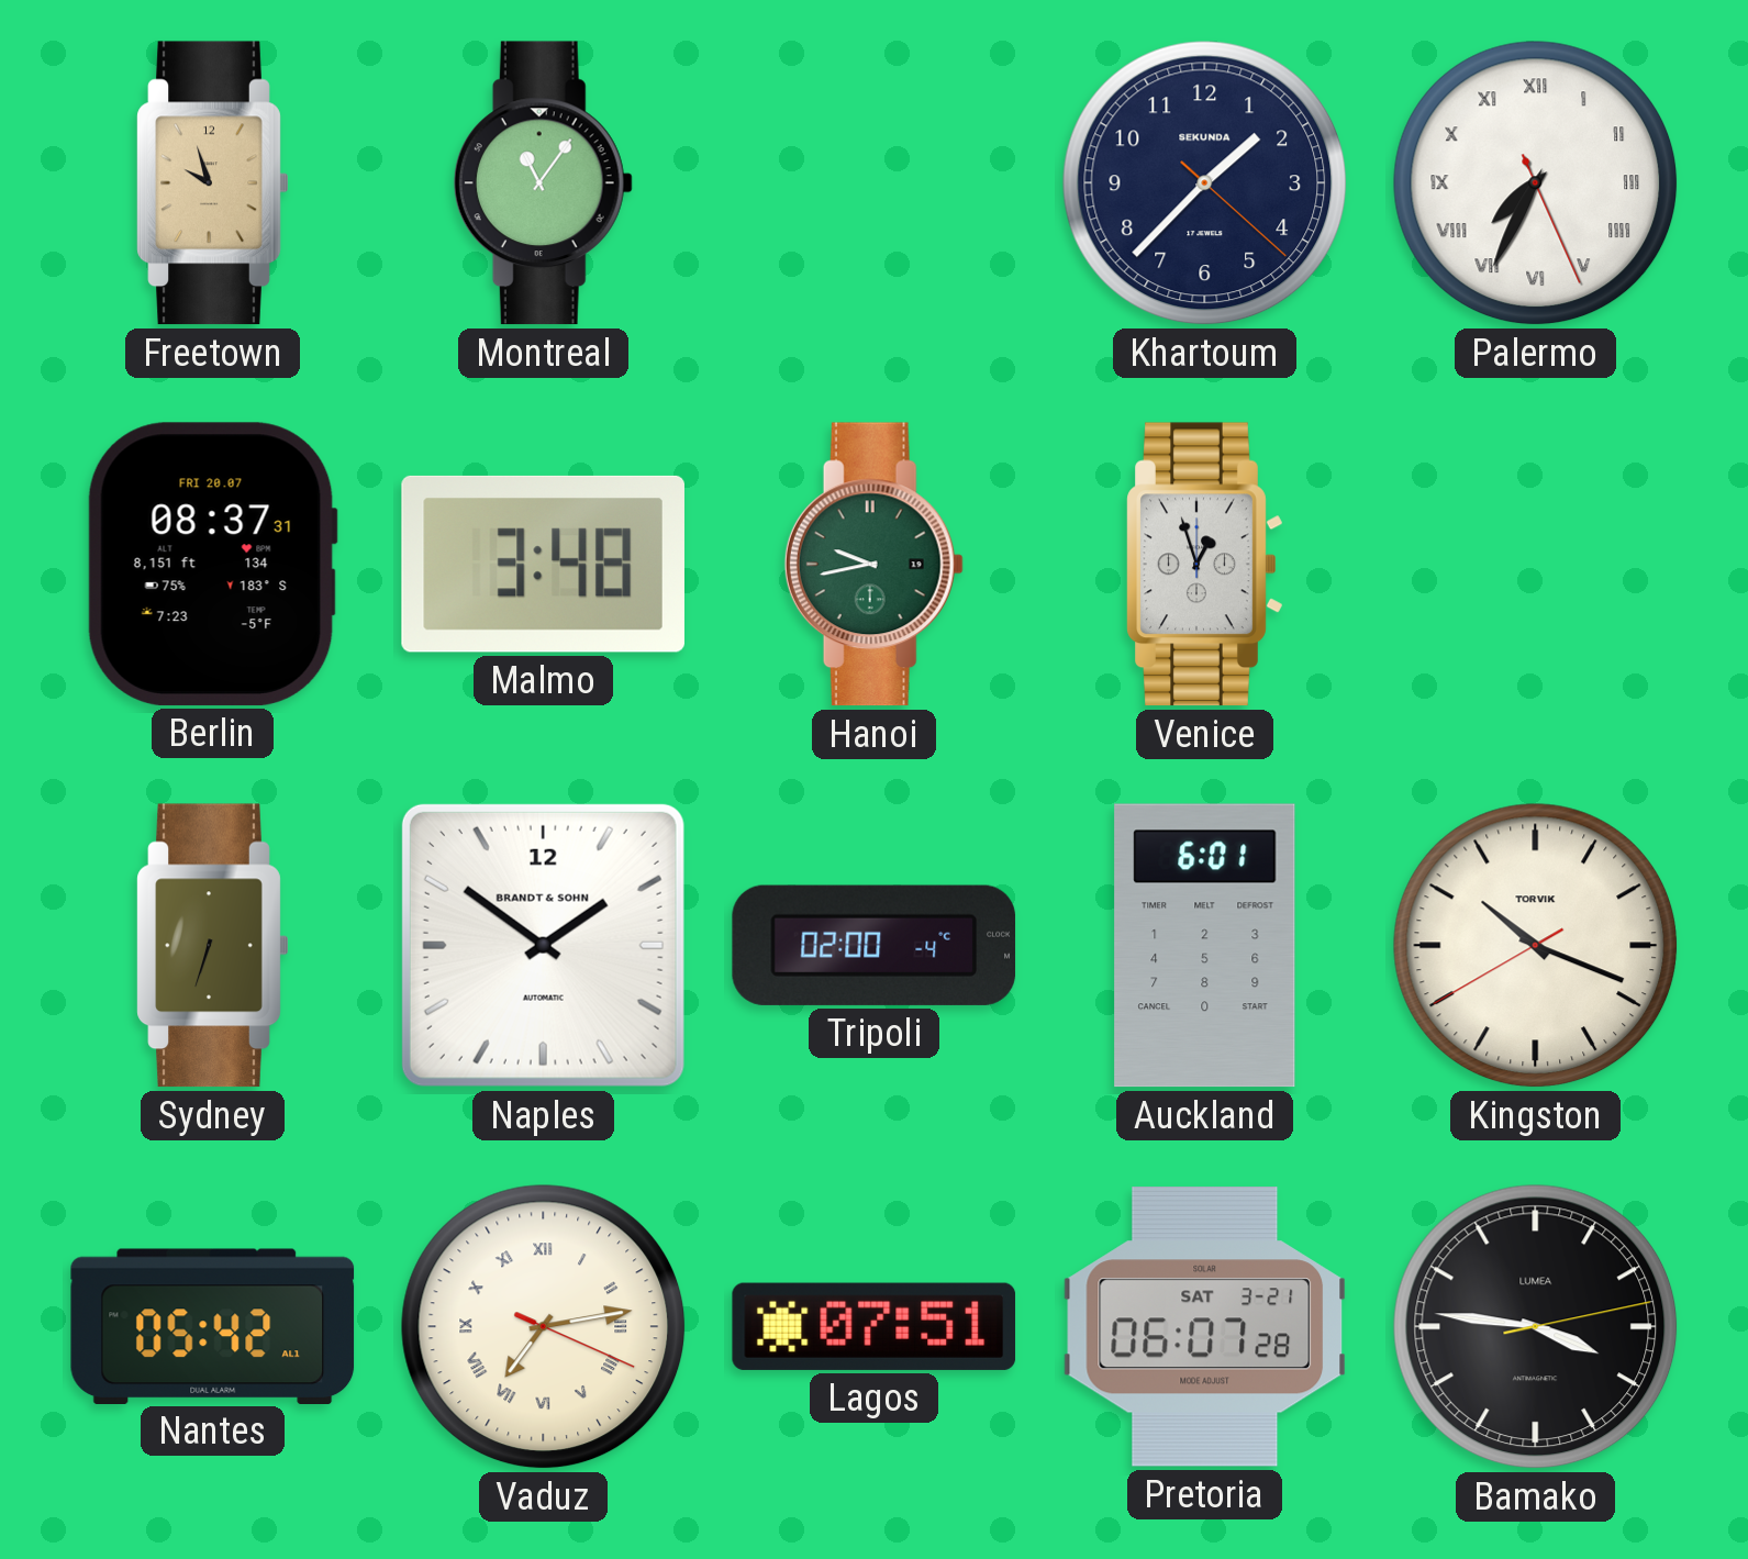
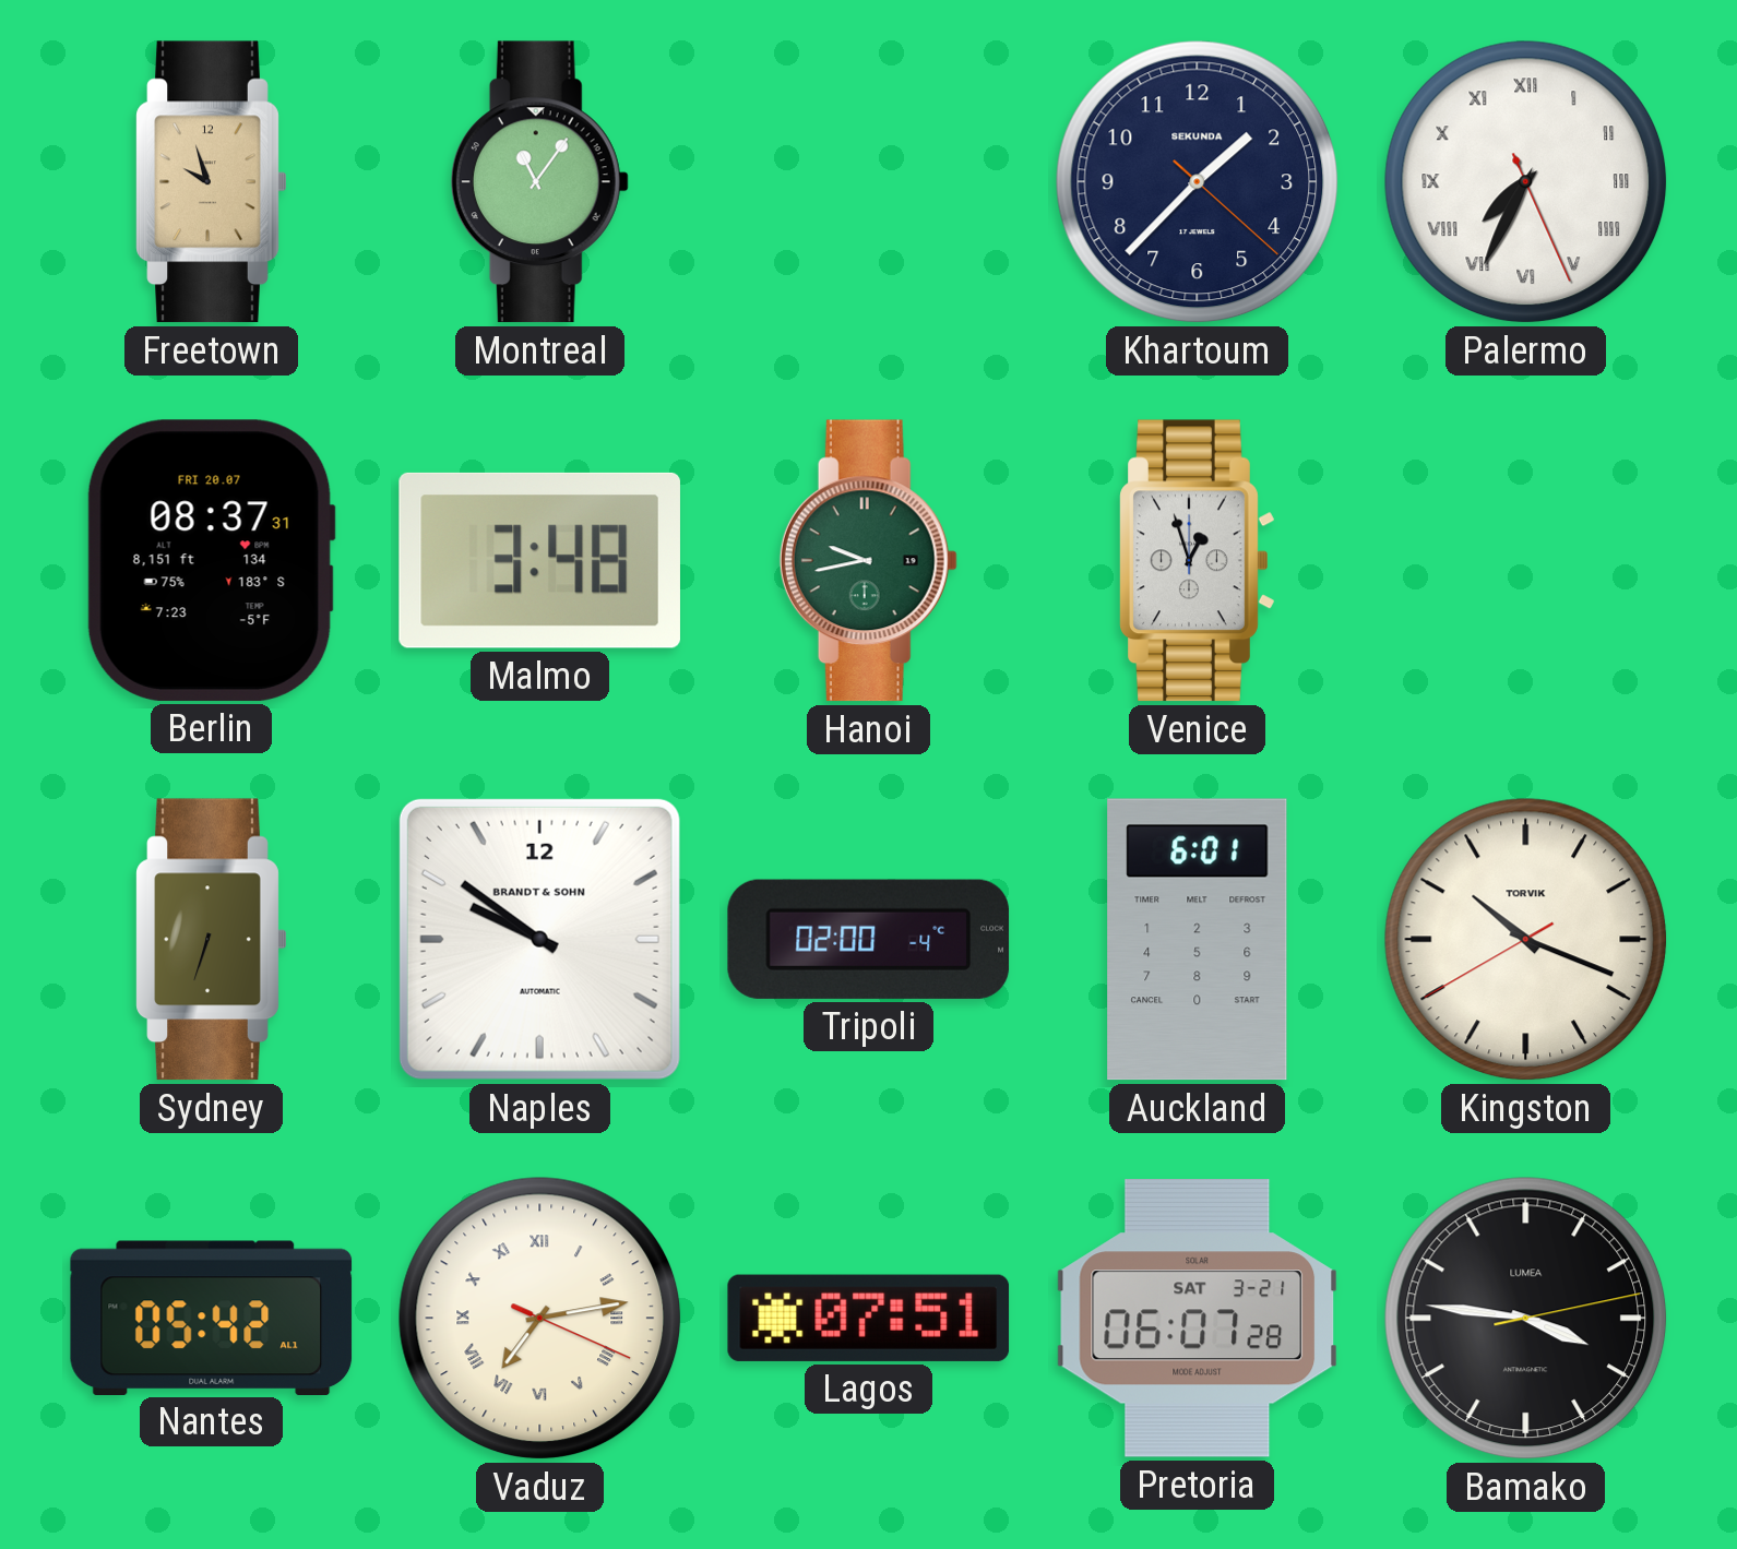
Naples: 1:51 -> 9:51 (539, 939)
